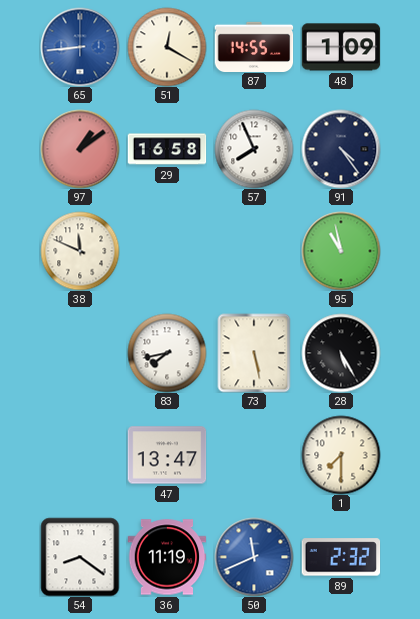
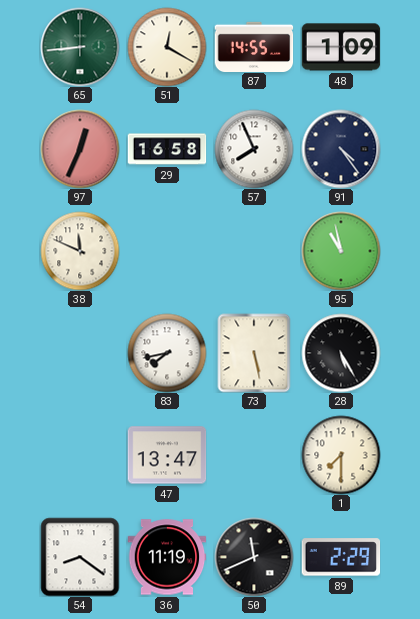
65 dial: blue -> green (80, 47)
97: 1:09 -> 12:34 (80, 149)
50 dial: blue -> black (254, 557)
89: 2:32 -> 2:29 (341, 557)
